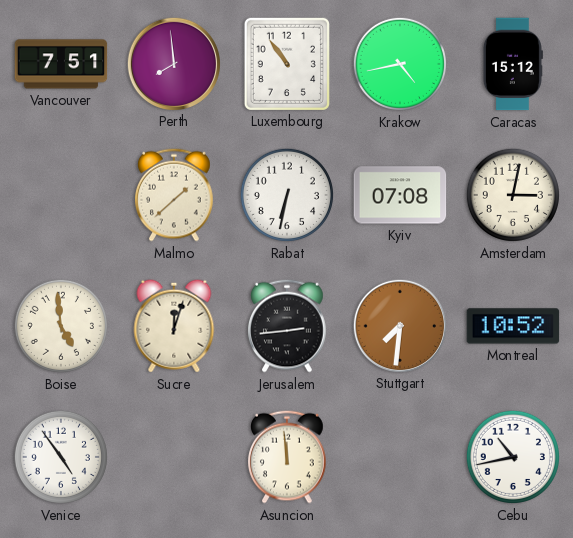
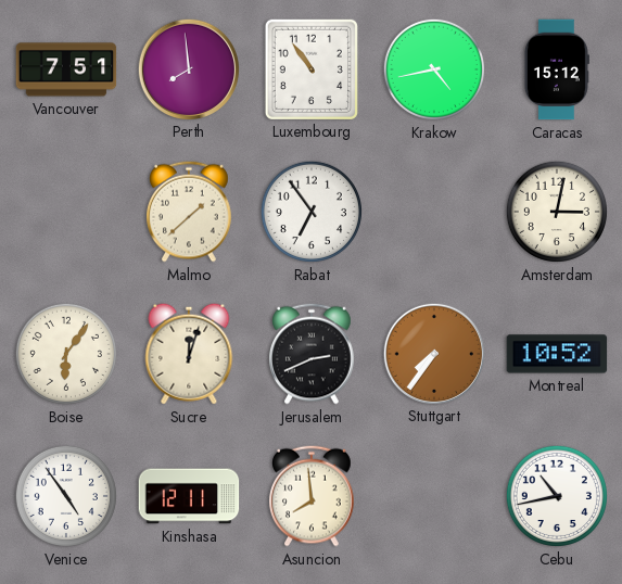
Rabat: 6:32 -> 6:54 (312, 212)
Kyiv: 07:08 -> none (400, 195)
Boise: 4:59 -> 6:06 (66, 354)
Jerusalem: 2:44 -> 2:41 (313, 354)
Stuttgart: 7:31 -> 7:36 (433, 353)
Kinshasa: none -> 12:11 (189, 496)
Asuncion: 11:59 -> 7:59 (313, 496)
